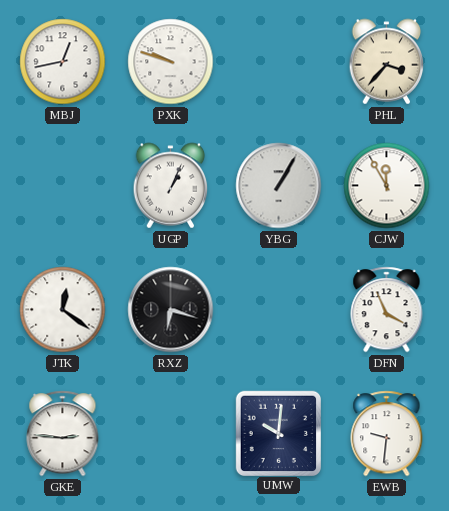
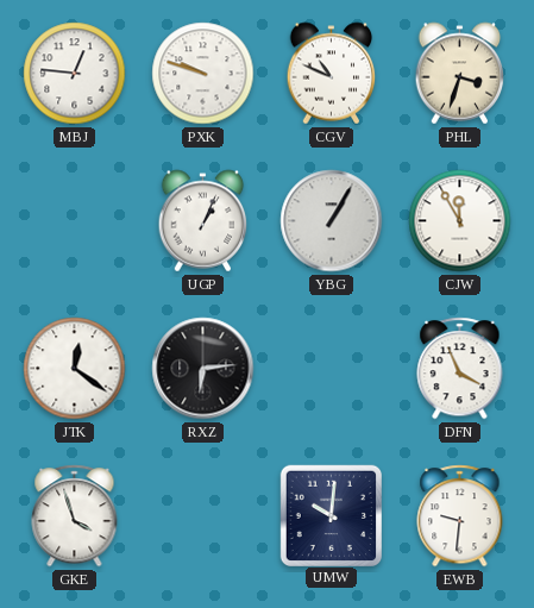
MBJ: 12:43 -> 12:46 (75, 74)
CGV: none -> 10:49 (332, 74)
PHL: 3:37 -> 3:33 (460, 74)
RXZ: 6:18 -> 6:14 (203, 369)
GKE: 2:46 -> 3:57 (75, 516)
